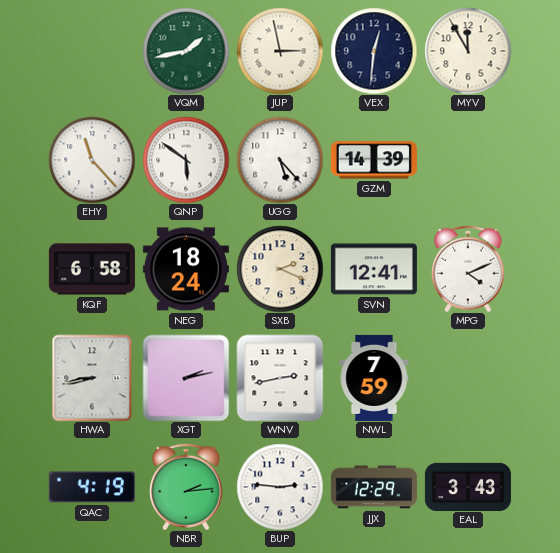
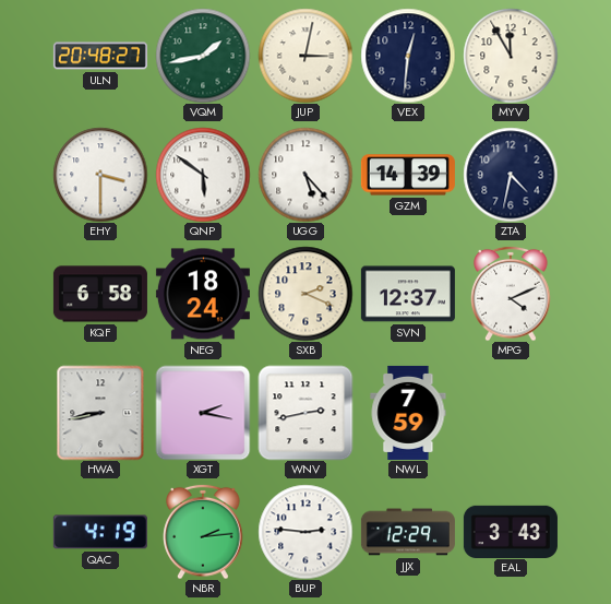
ULN: none -> 20:48 (100, 56)
JUP: 2:58 -> 3:02 (305, 56)
EHY: 11:23 -> 3:30 (100, 175)
ZTA: none -> 4:32 (511, 175)
SVN: 12:41 -> 12:37 (408, 294)
XGT: 2:13 -> 2:17 (203, 413)
